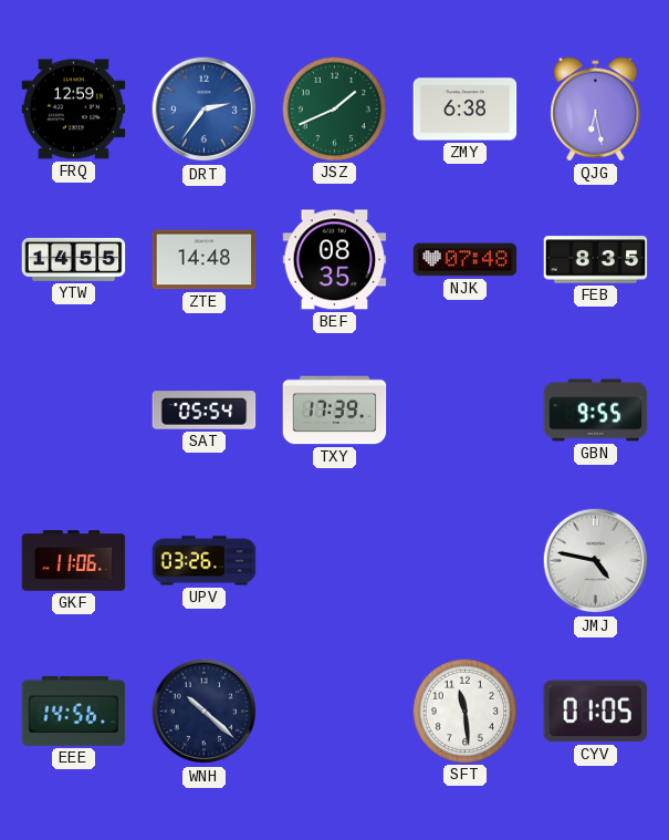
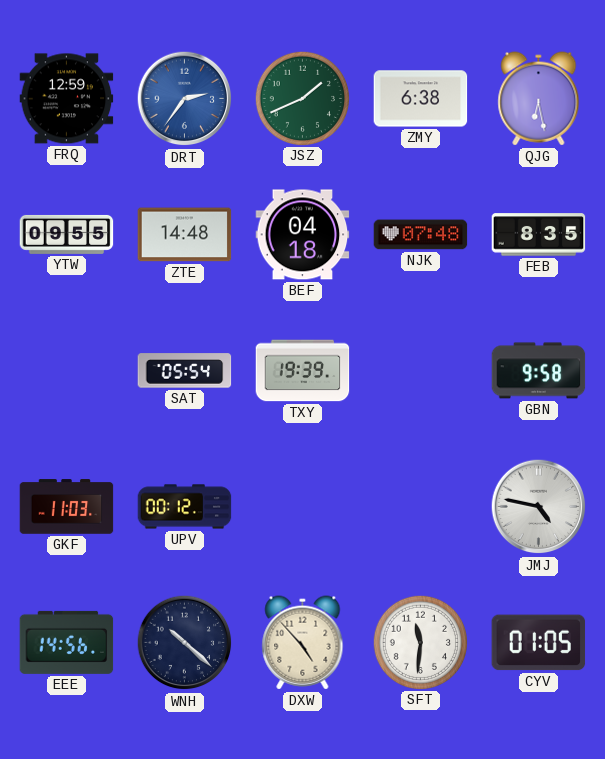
YTW: 14:55 -> 09:55 (67, 234)
BEF: 08:35 -> 04:18 (303, 235)
TXY: 17:39 -> 19:39 (303, 371)
GBN: 9:55 -> 9:58 (539, 371)
GKF: 11:06 -> 11:03 (67, 507)
UPV: 03:26 -> 00:12 (185, 507)
DXW: none -> 4:53 (303, 643)
SFT: 11:29 -> 11:31 (420, 642)
